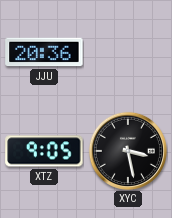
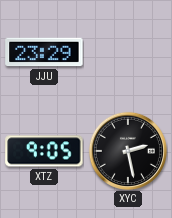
JJU: 20:36 -> 23:29 (44, 52)
XYC: 3:28 -> 2:28 (128, 151)
